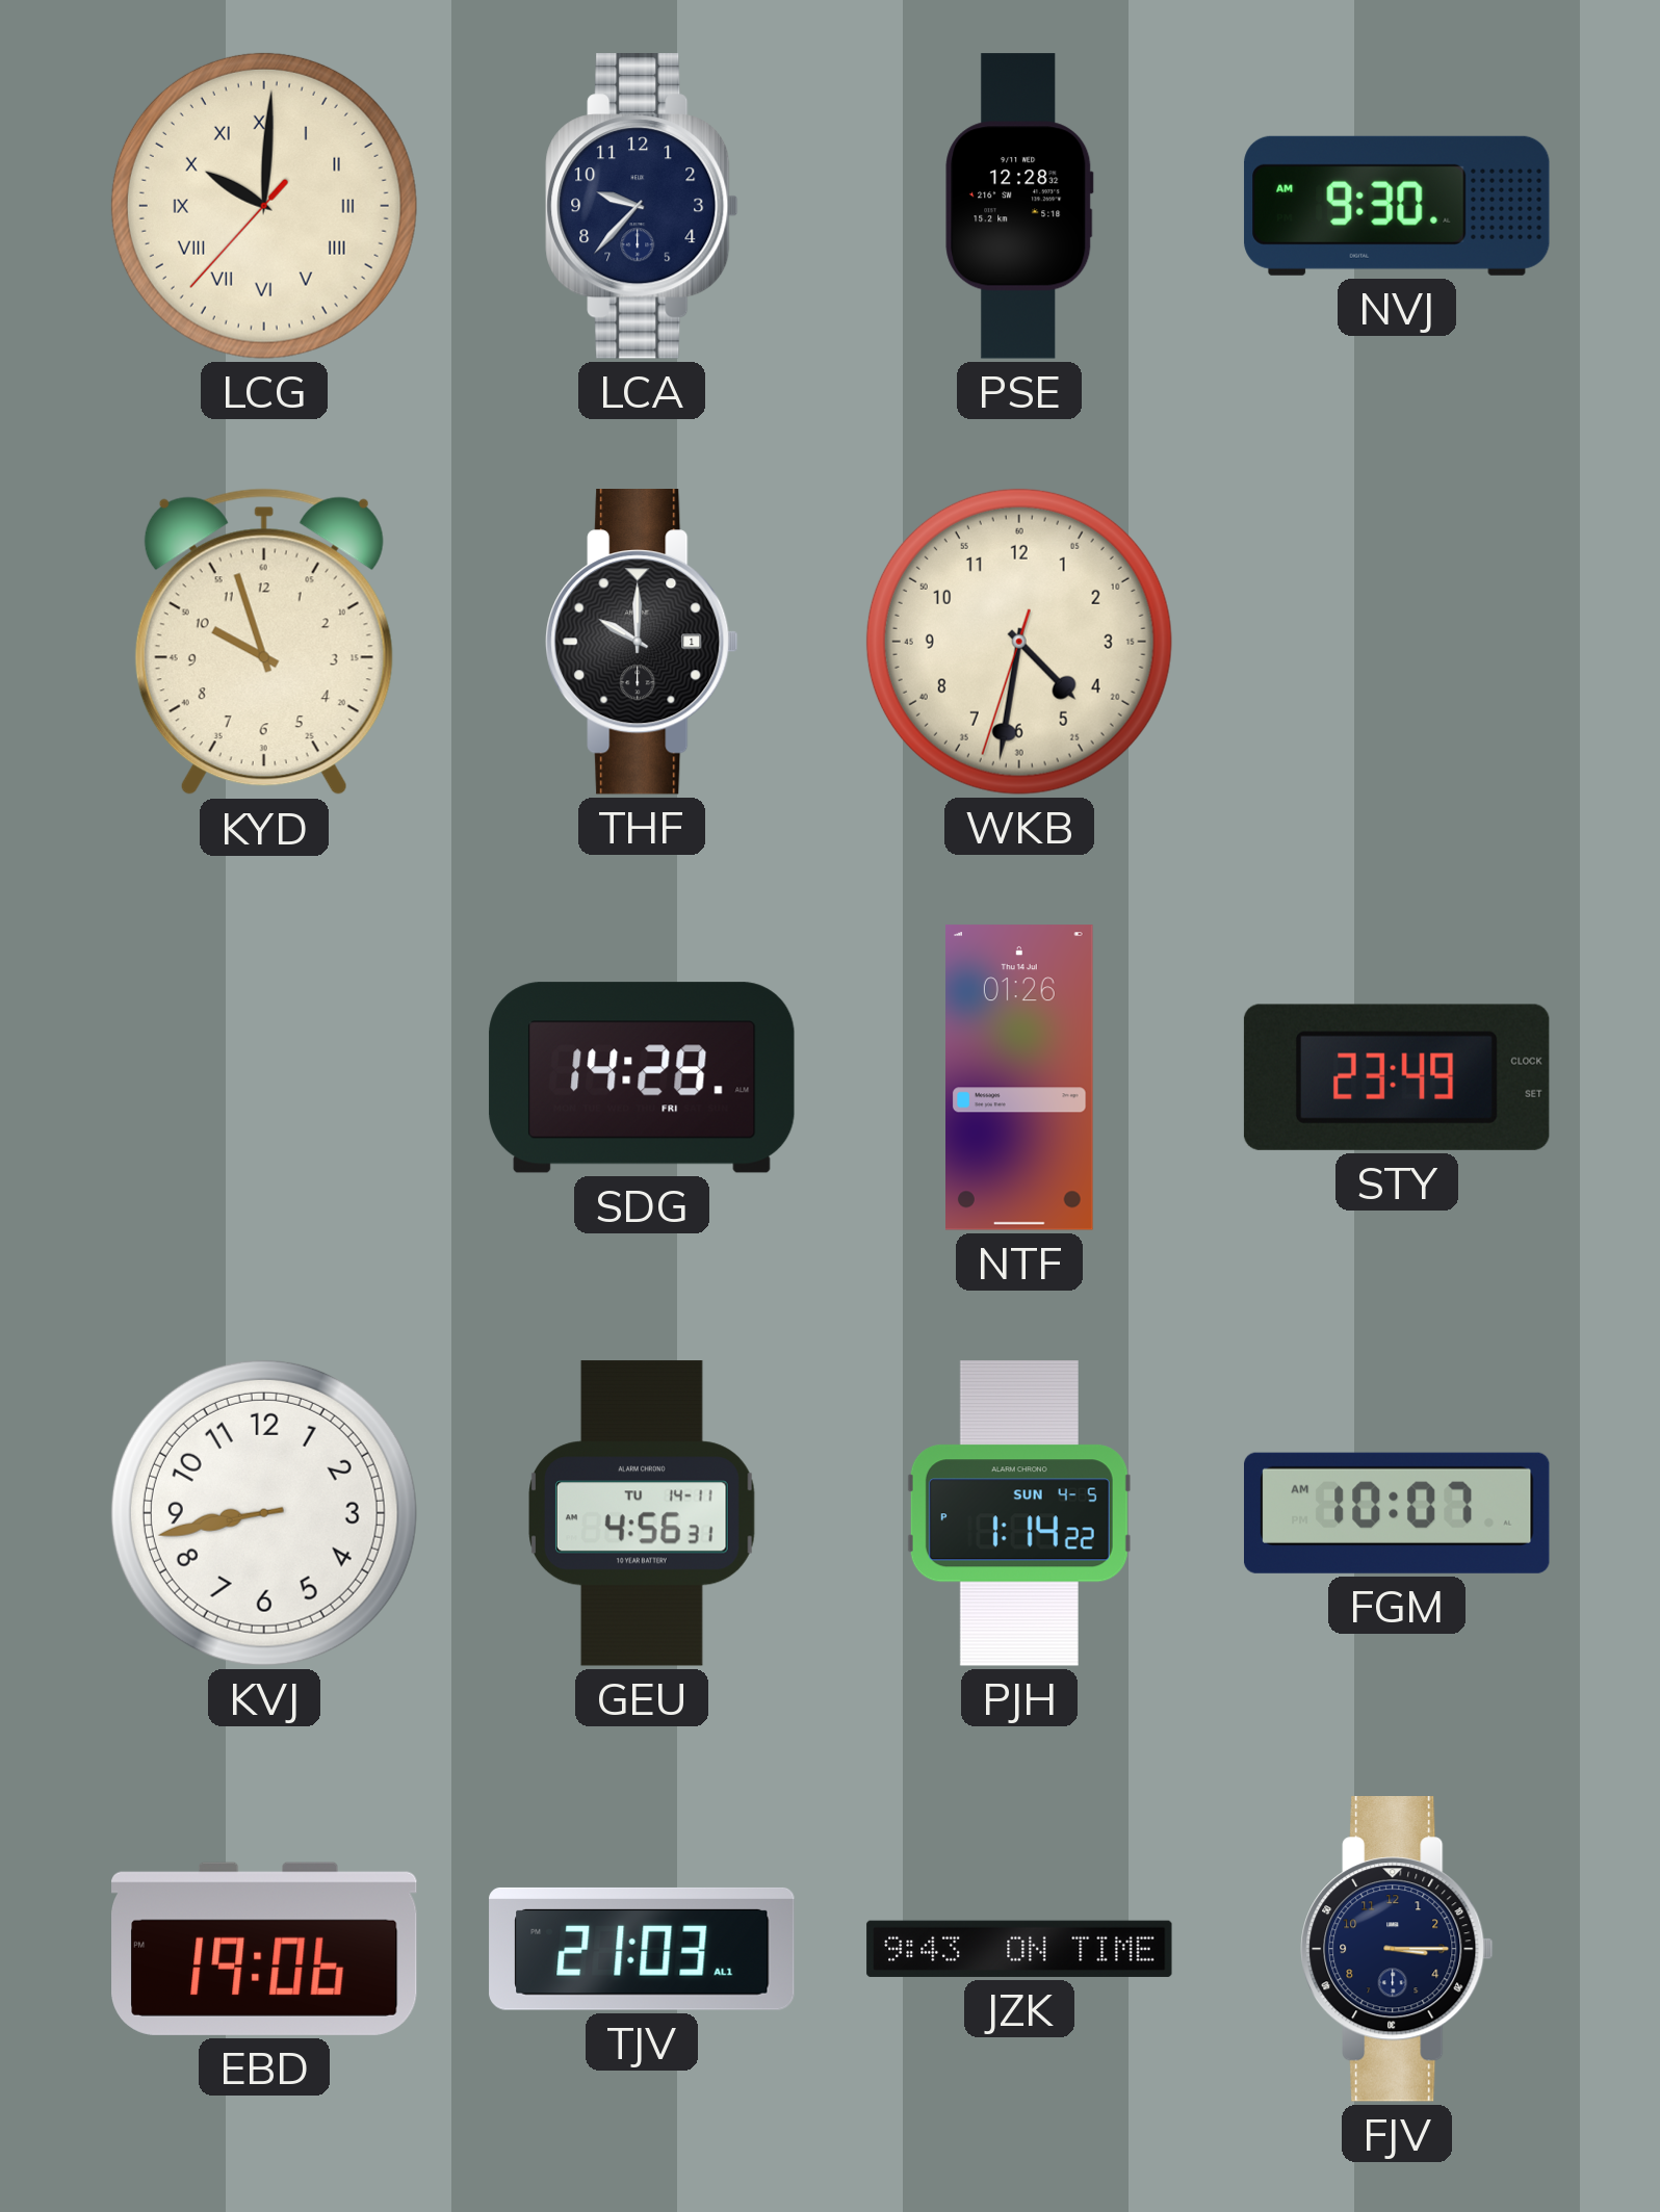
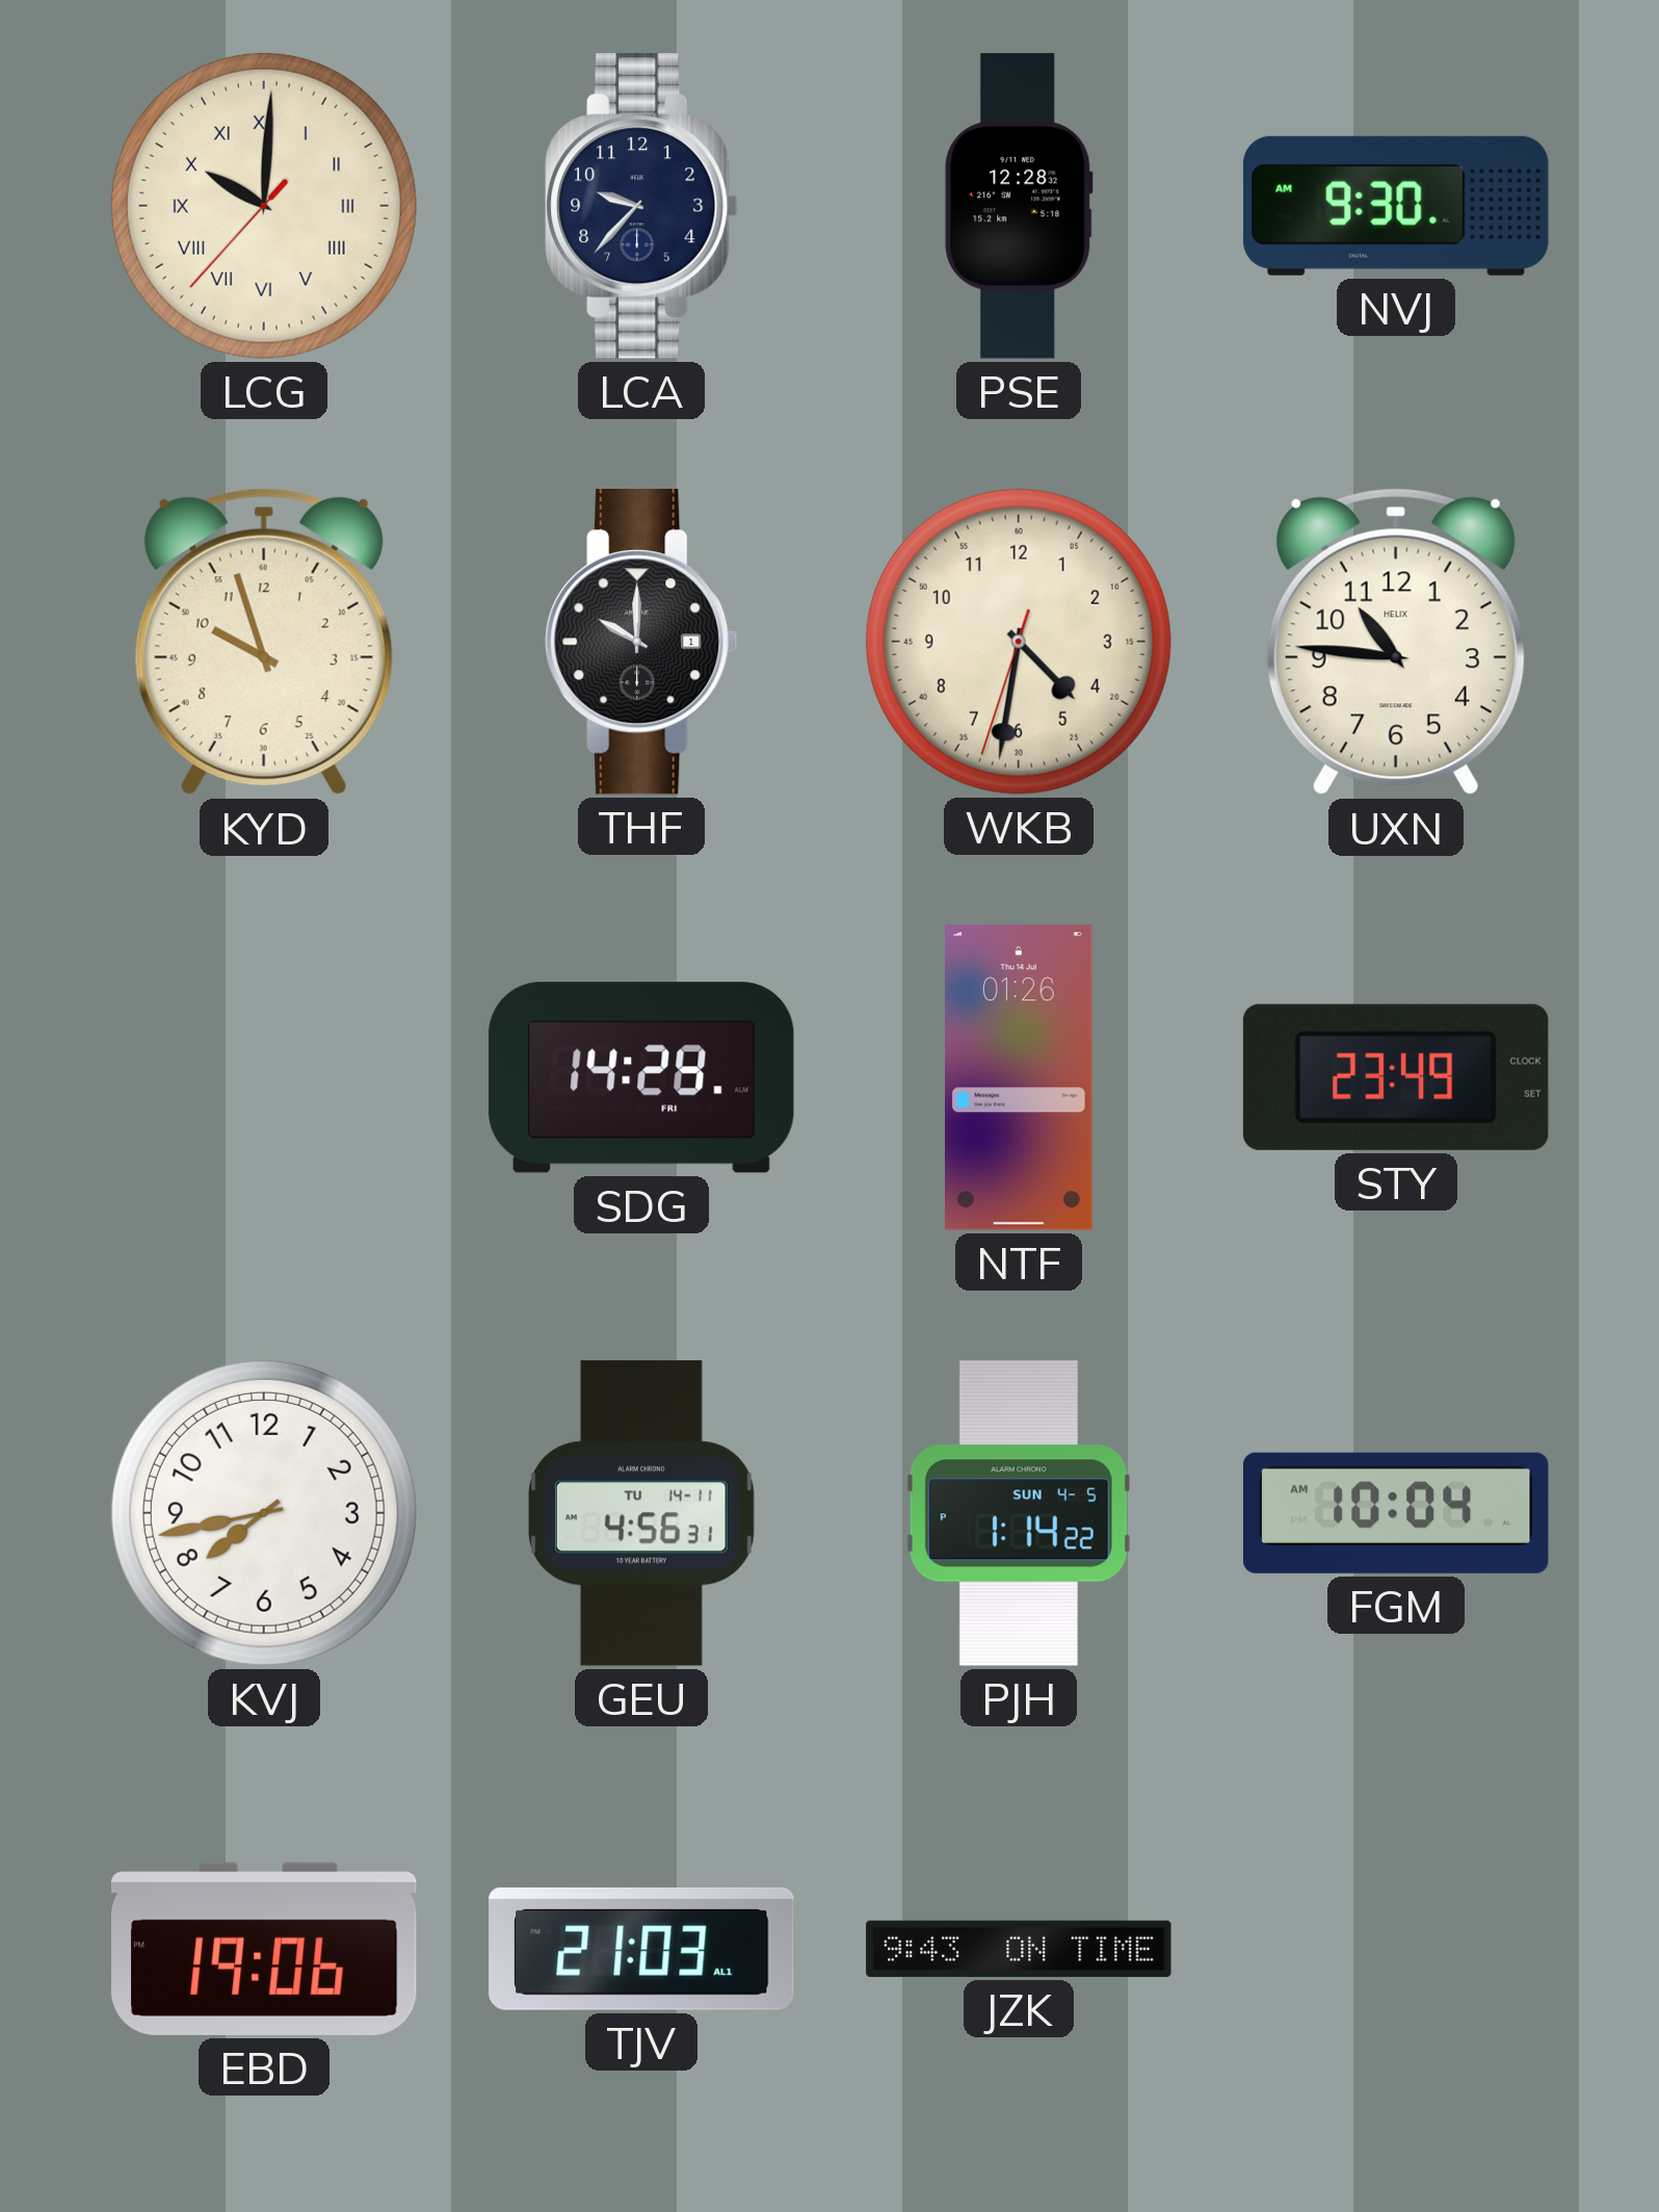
UXN: none -> 10:46 (1396, 642)
KVJ: 8:43 -> 7:43 (264, 1513)
FGM: 10:07 -> 10:04 (1397, 1513)
FJV: 3:15 -> none (1397, 1950)
